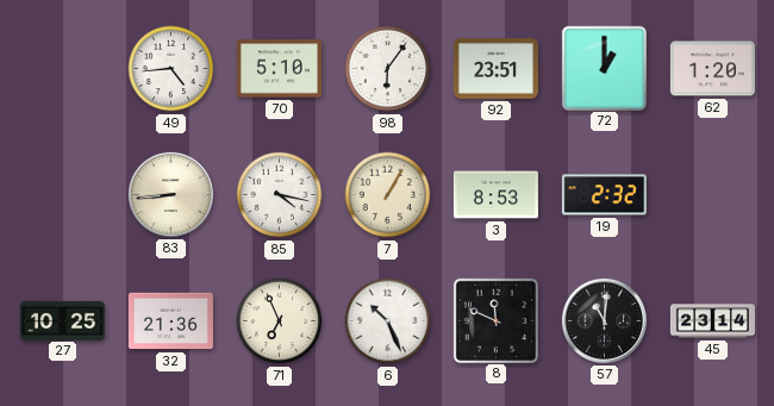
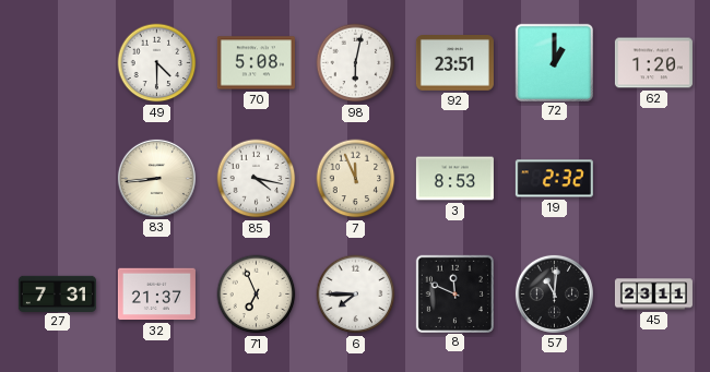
49: 4:44 -> 4:30 (157, 63)
70: 5:10 -> 5:08 (256, 63)
98: 6:06 -> 6:02 (356, 63)
7: 1:05 -> 11:56 (356, 179)
27: 10:25 -> 7:31 (57, 293)
32: 21:36 -> 21:37 (156, 295)
6: 10:26 -> 7:45 (356, 295)
45: 23:14 -> 23:11 (653, 295)
